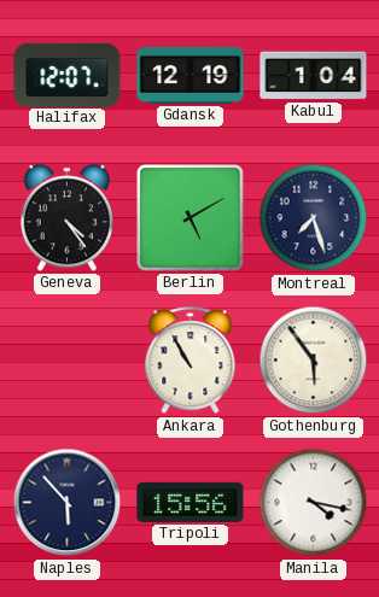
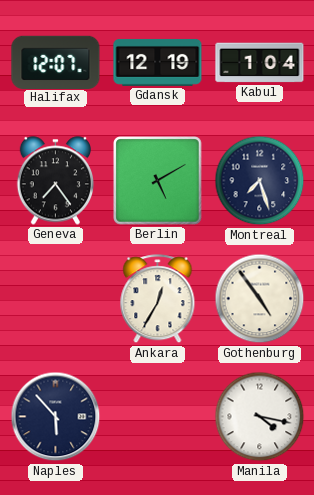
Geneva: 4:24 -> 7:24 (55, 181)
Ankara: 10:55 -> 12:35 (158, 299)
Gothenburg: 5:54 -> 4:54 (260, 299)
Tripoli: 15:56 -> none (191, 502)
